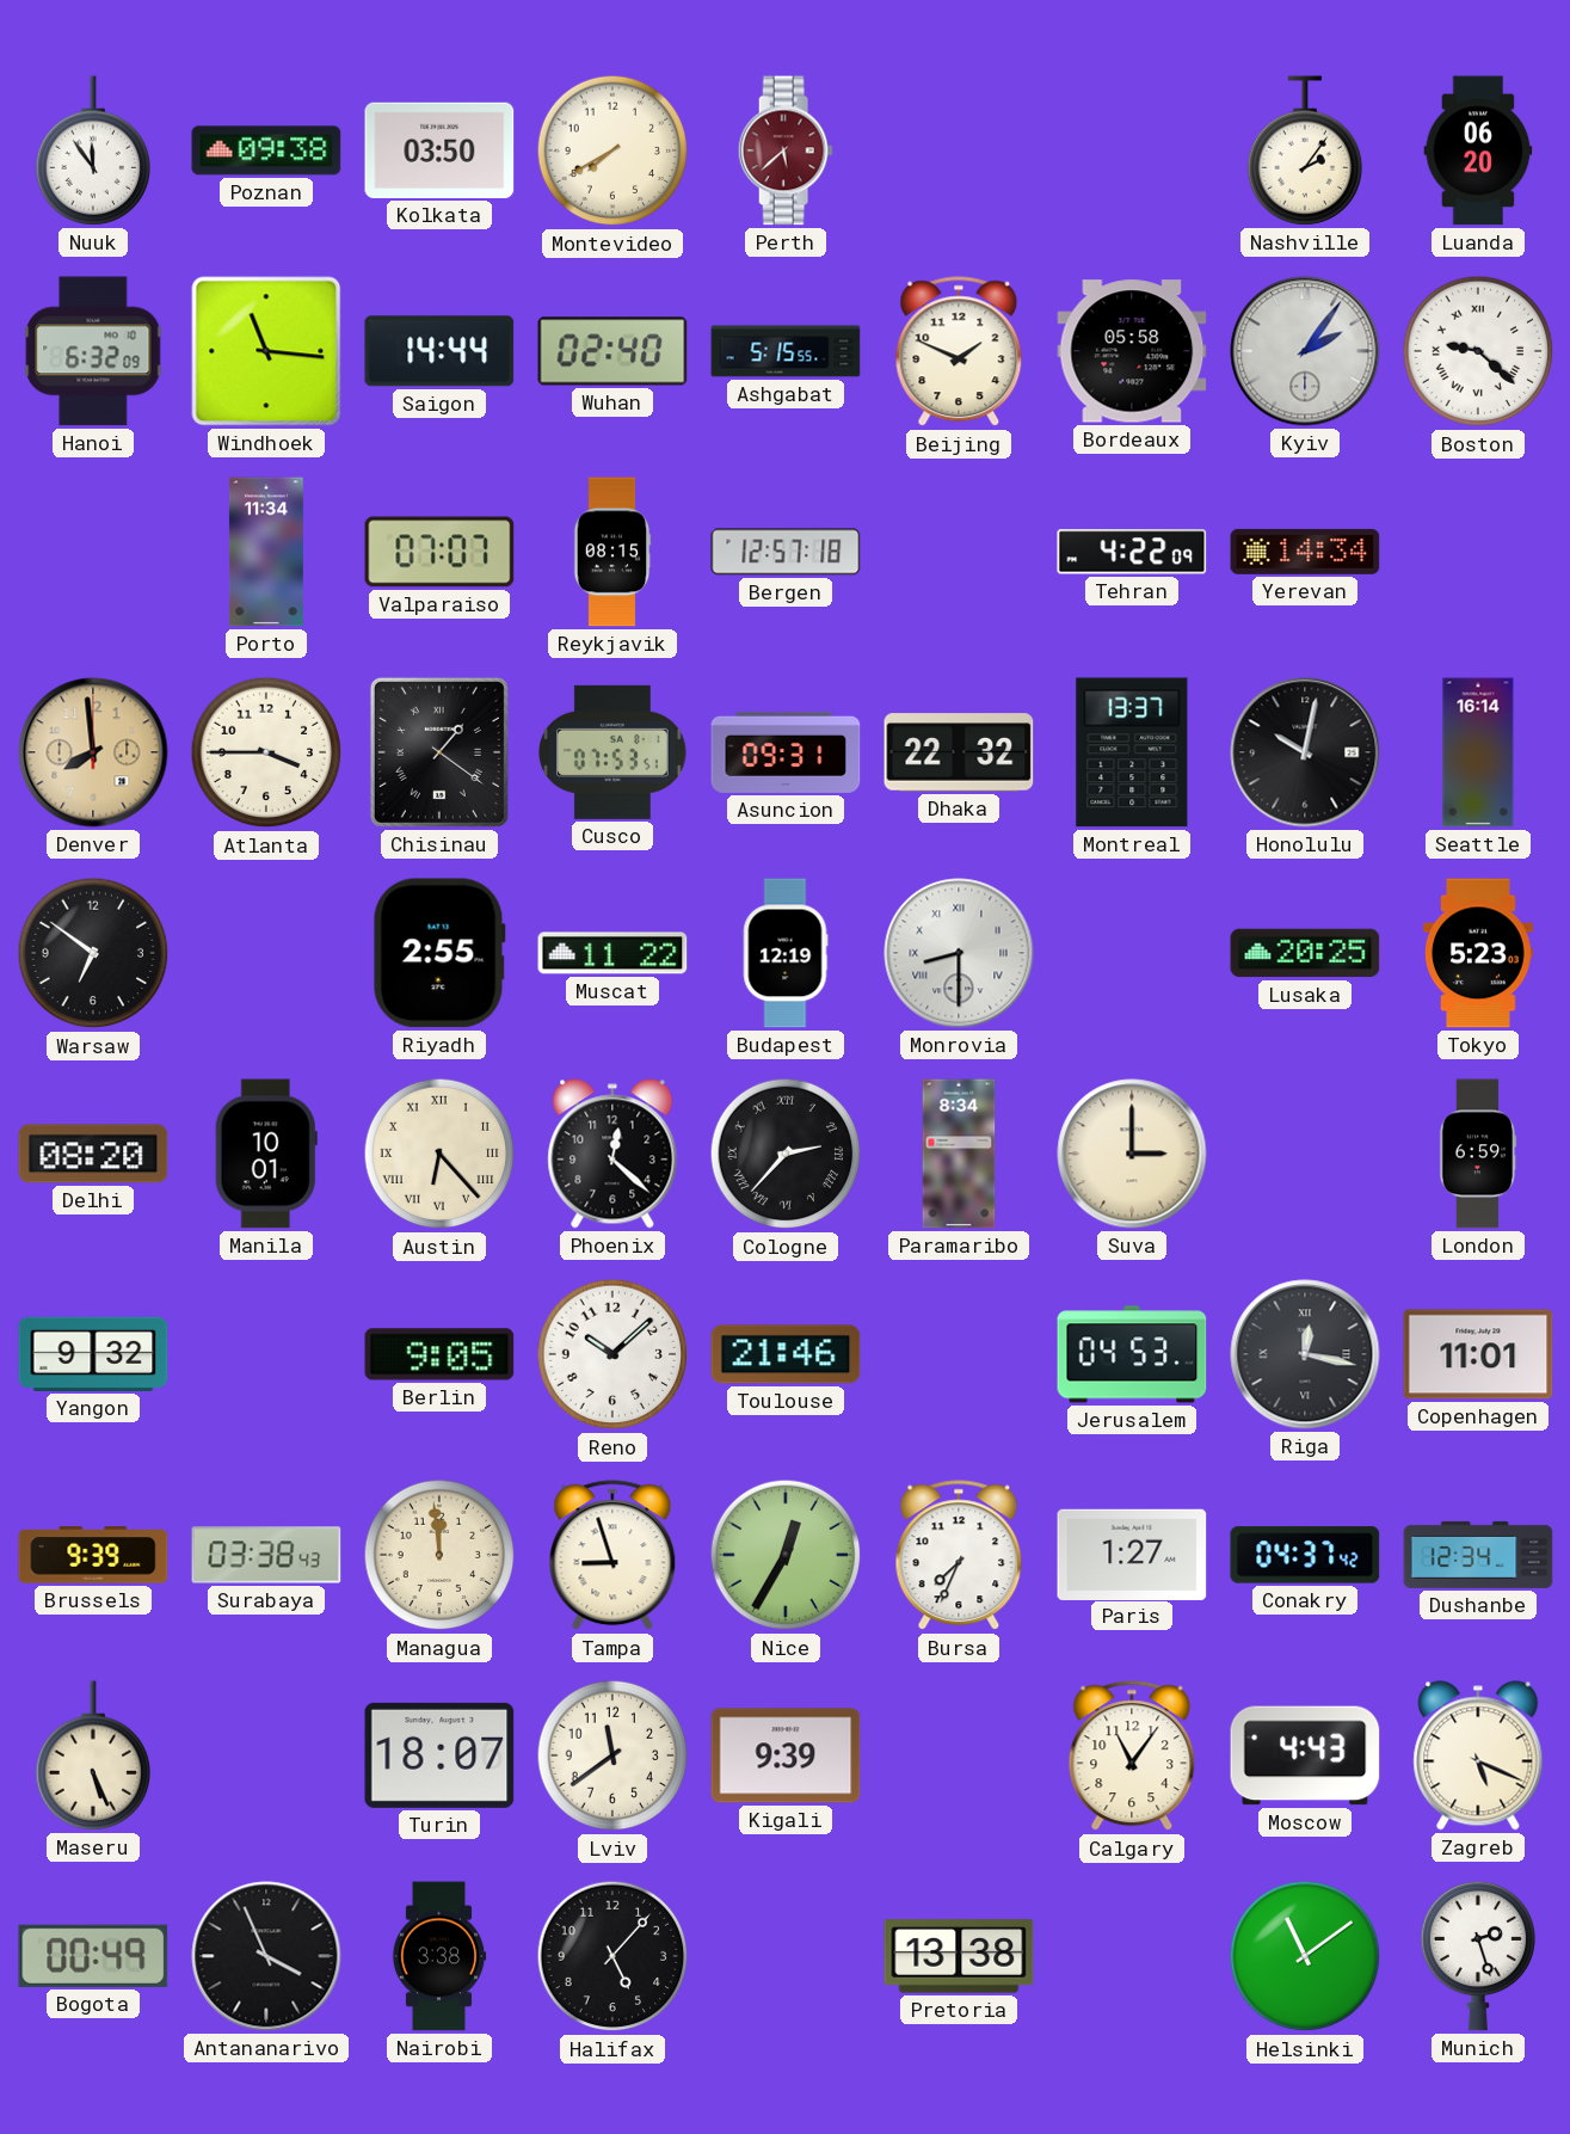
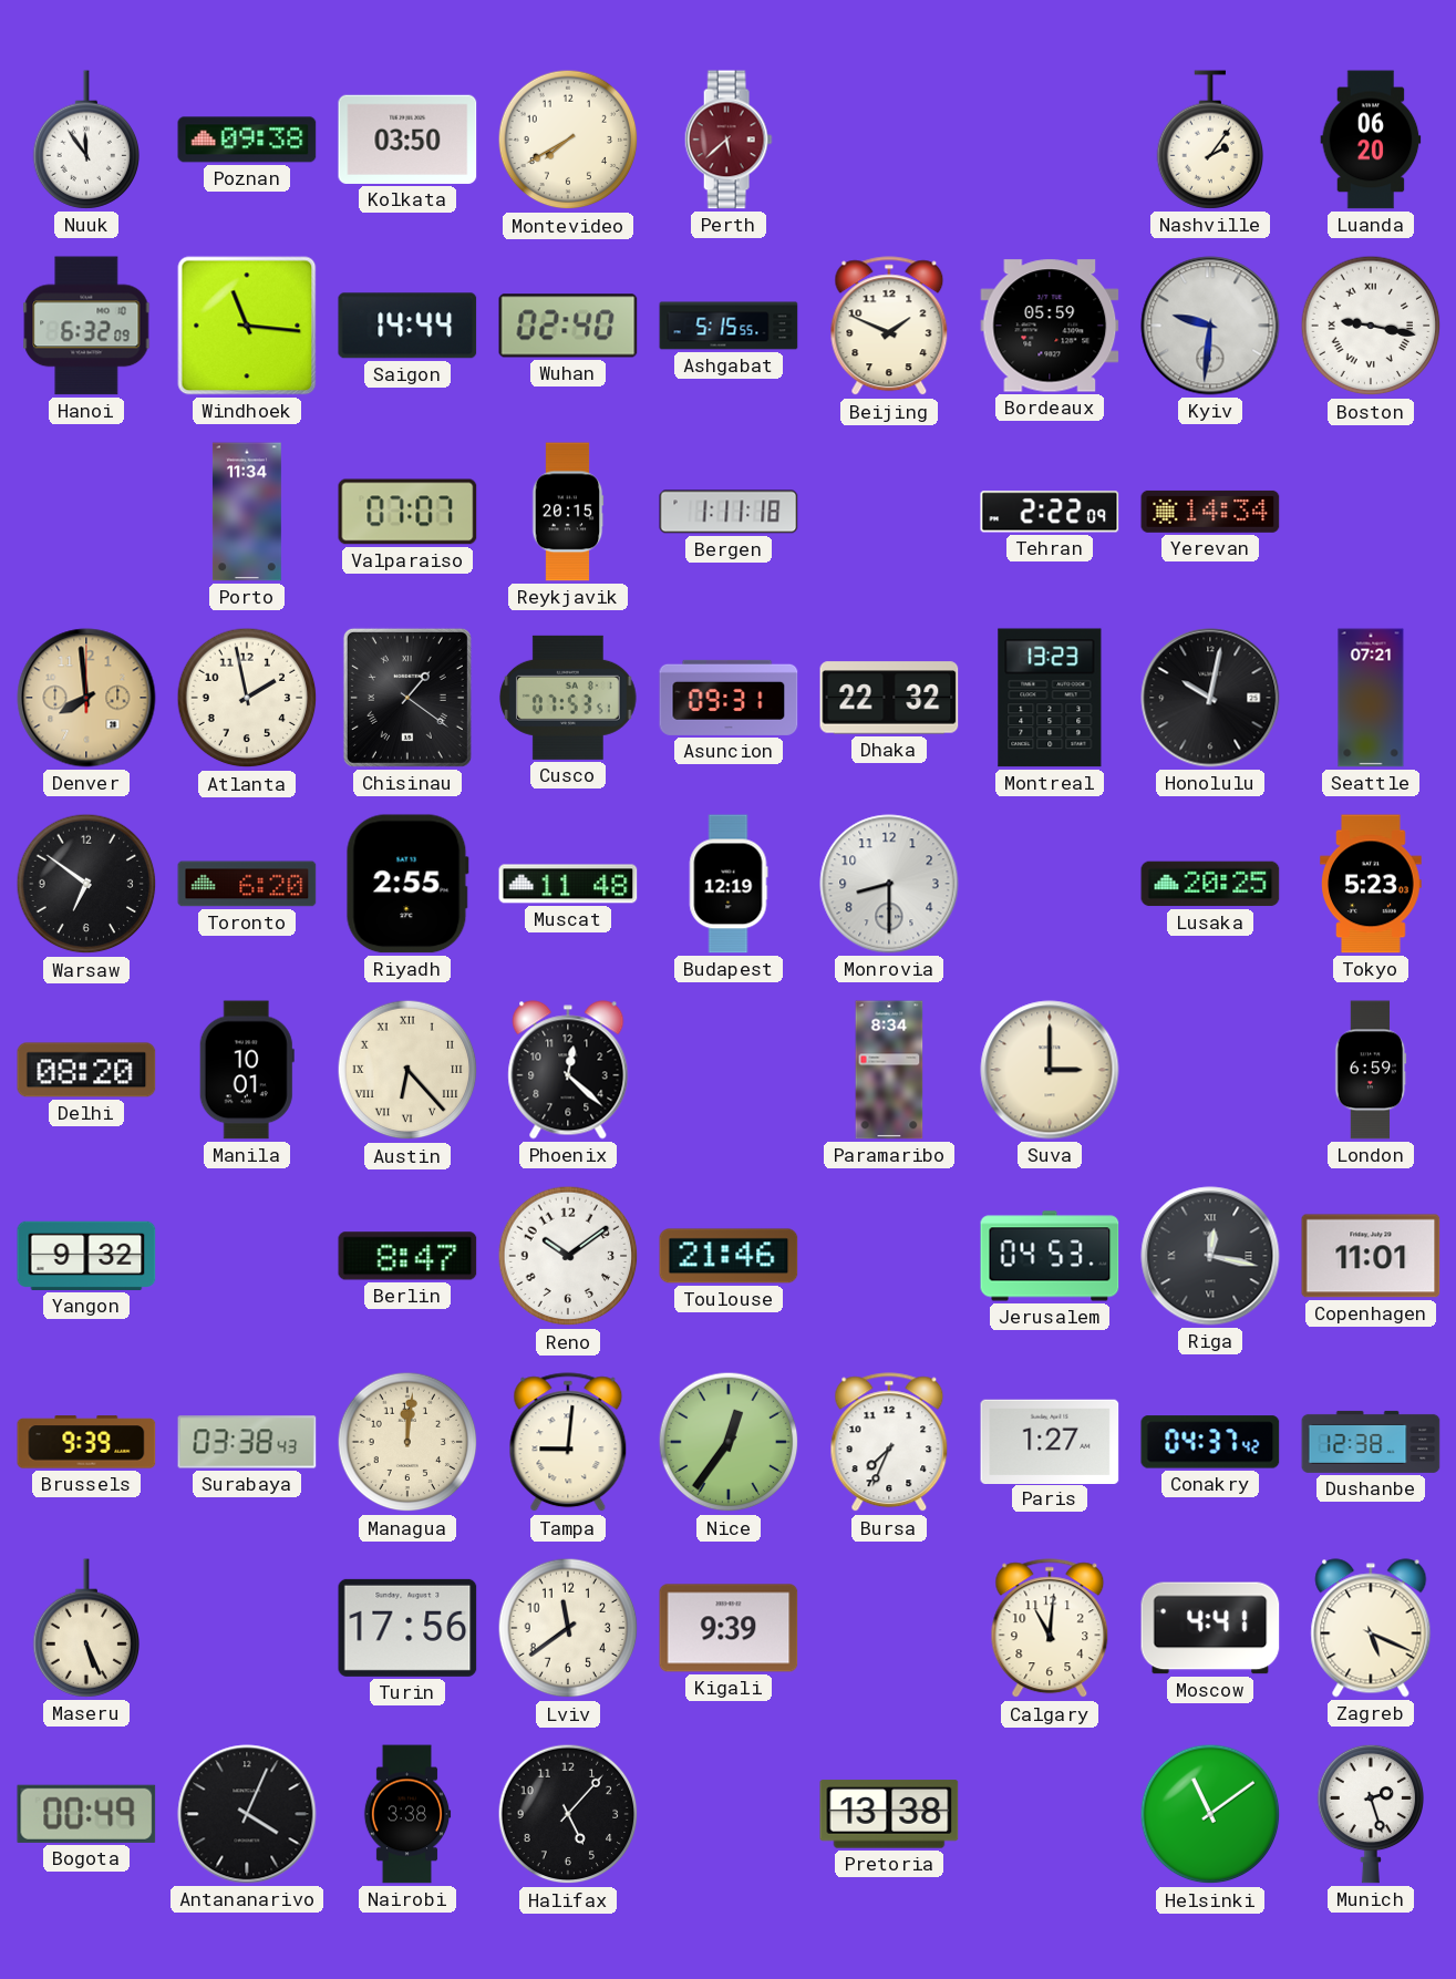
Bordeaux: 05:58 -> 05:59 (1050, 326)
Kyiv: 2:06 -> 9:31 (1210, 326)
Boston: 9:22 -> 9:17 (1371, 326)
Reykjavik: 08:15 -> 20:15 (568, 512)
Bergen: 12:57 -> 1:11 (729, 512)
Tehran: 4:22 -> 2:22 (1050, 512)
Atlanta: 3:45 -> 1:58 (247, 698)
Montreal: 13:37 -> 13:23 (1050, 698)
Seattle: 16:14 -> 07:21 (1371, 698)
Toronto: none -> 6:20 (247, 884)
Muscat: 11:22 -> 11:48 (568, 884)
Monrovia numerals: Roman -> Arabic (889, 884)
Cologne: 2:37 -> none (786, 1154)
Berlin: 9:05 -> 8:47 (407, 1256)
Reno: 10:08 -> 10:09 (568, 1256)
Managua: 11:59 -> 12:01 (407, 1442)
Tampa: 8:57 -> 9:01 (568, 1443)
Nice: 12:35 -> 12:36 (729, 1442)
Dushanbe: 12:34 -> 12:38 (1371, 1442)
Turin: 18:07 -> 17:56 (407, 1628)
Calgary: 11:06 -> 11:01 (1050, 1629)
Moscow: 4:43 -> 4:41 (1210, 1628)
Antananarivo: 3:56 -> 4:04 (247, 1814)
